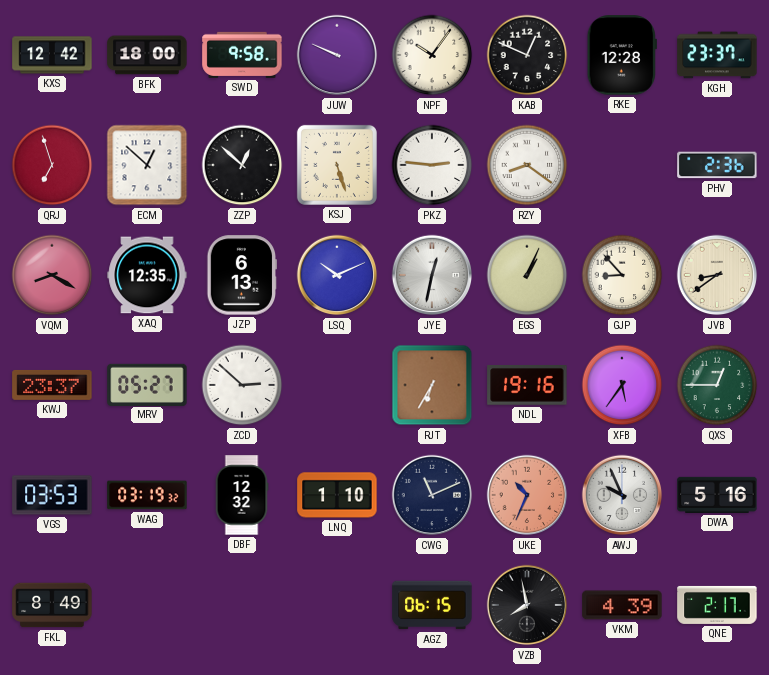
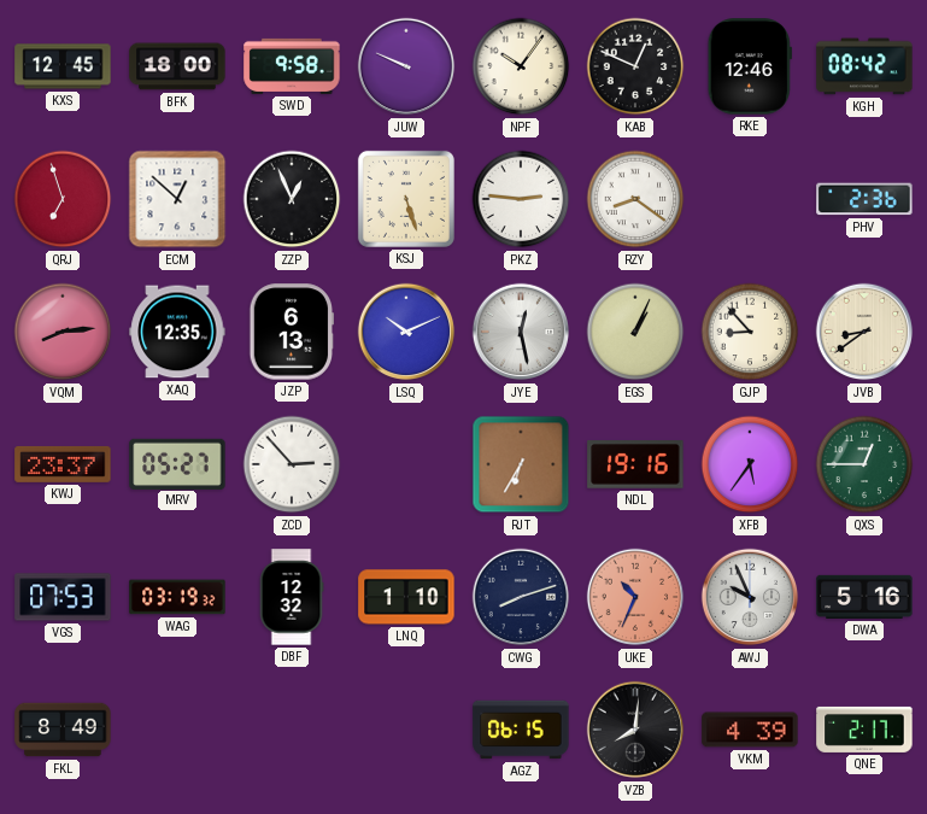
KXS: 12:42 -> 12:45 (63, 66)
RKE: 12:28 -> 12:46 (750, 66)
KGH: 23:37 -> 08:42 (864, 66)
ZZP: 12:52 -> 12:56 (292, 199)
VQM: 8:20 -> 8:14 (63, 332)
JYE: 12:32 -> 12:28 (521, 332)
ZCD: 2:52 -> 2:53 (292, 464)
VGS: 03:53 -> 07:53 (63, 597)
CWG: 11:11 -> 8:12 (521, 597)
VZB: 7:58 -> 8:01 (635, 730)
